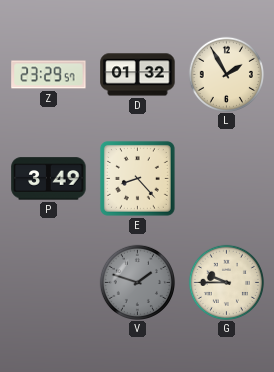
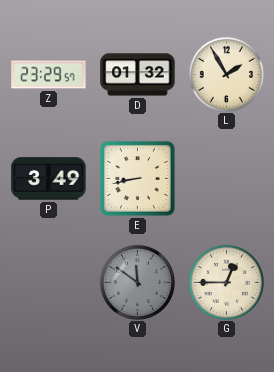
E: 8:23 -> 8:43 (137, 178)
V: 1:48 -> 11:51 (137, 282)
G: 9:45 -> 12:45 (226, 282)
